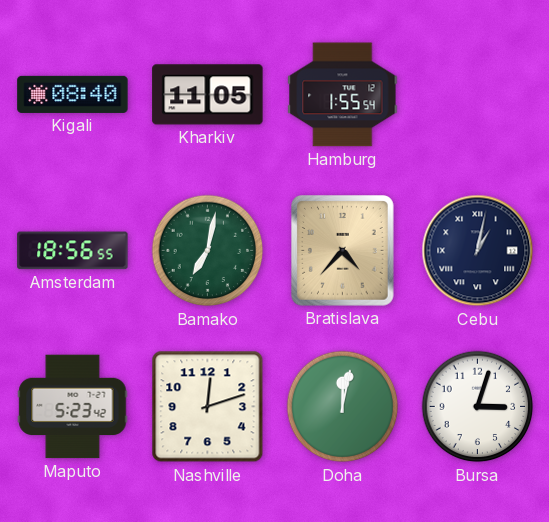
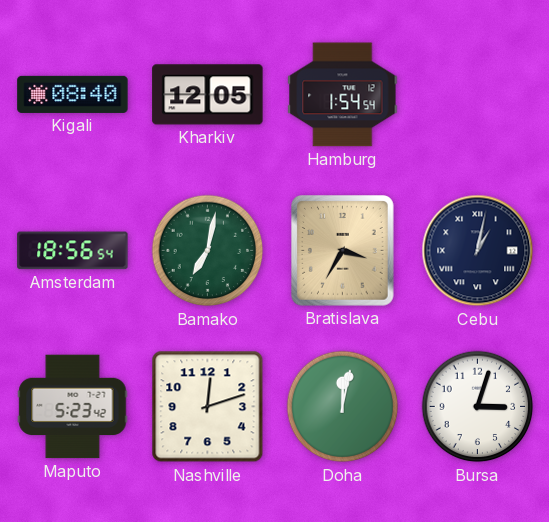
Kharkiv: 11:05 -> 12:05 (208, 95)
Hamburg: 1:55 -> 1:54 (343, 95)
Amsterdam: 18:56:55 -> 18:56:54 (73, 251)
Bratislava: 4:37 -> 3:35 (343, 251)
